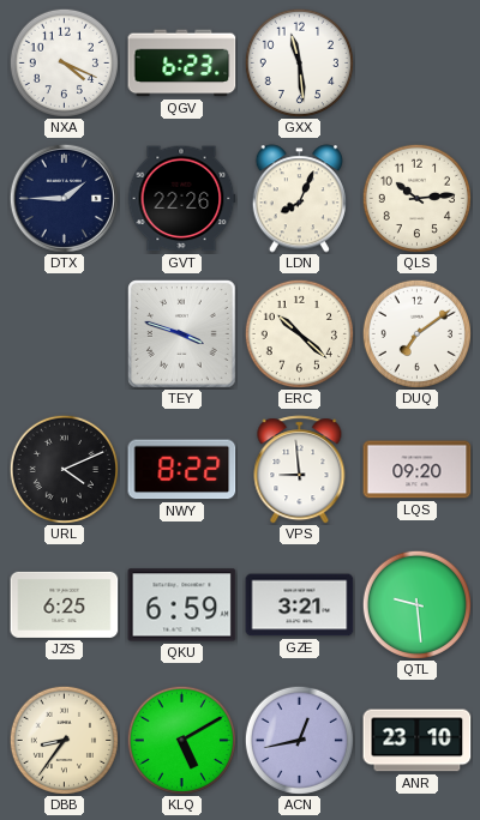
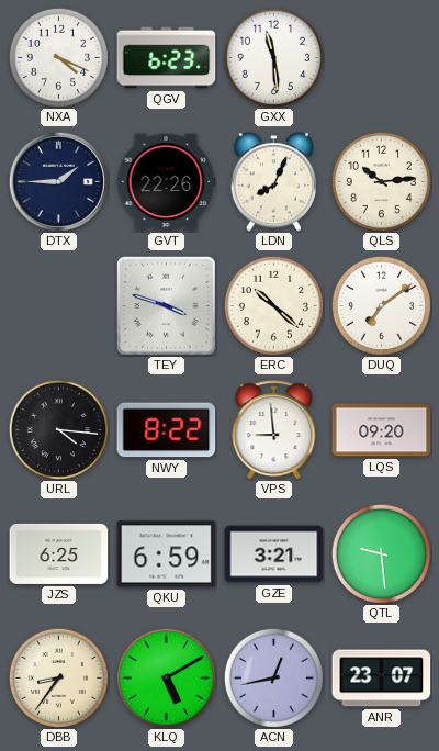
URL: 4:11 -> 4:16 (58, 429)
ANR: 23:10 -> 23:07 (382, 679)
